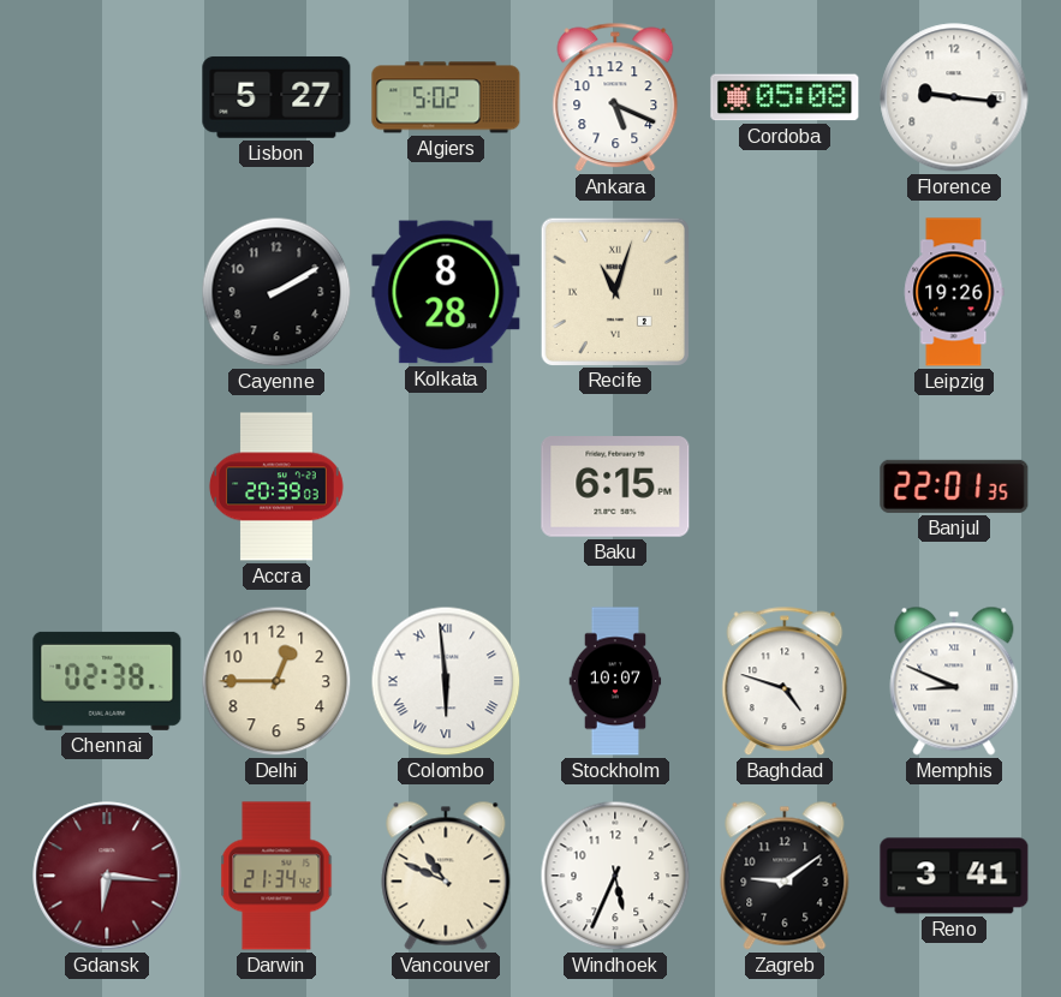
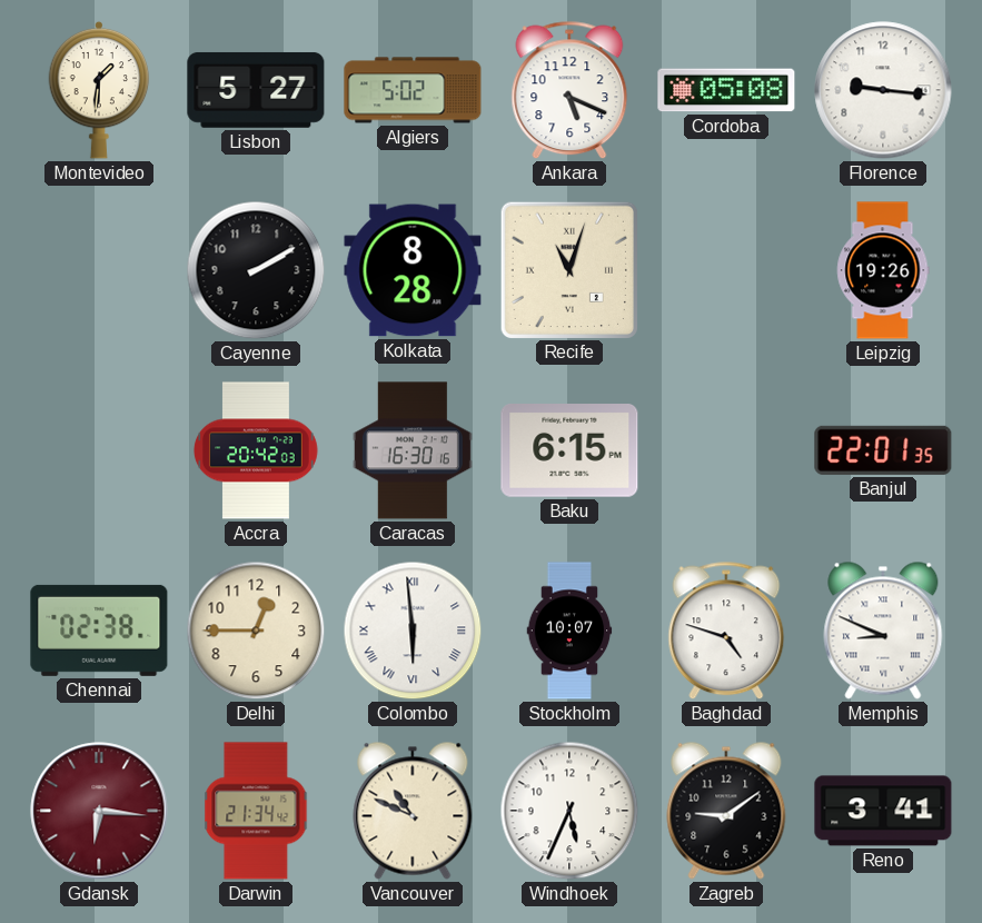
Montevideo: none -> 1:31 (99, 90)
Accra: 20:39 -> 20:42 (257, 450)
Caracas: none -> 16:30 (413, 450)
